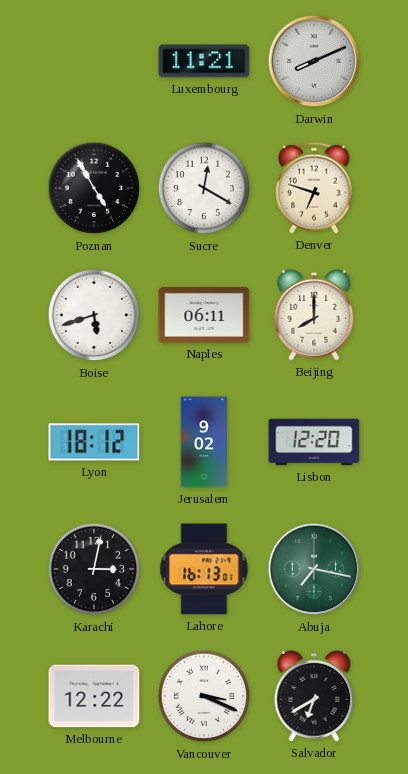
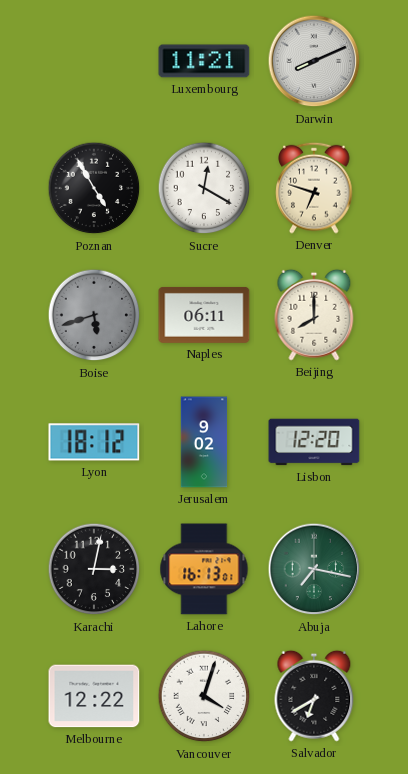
Boise dial: white -> grey (94, 315)
Vancouver: 3:19 -> 4:03 (204, 696)
